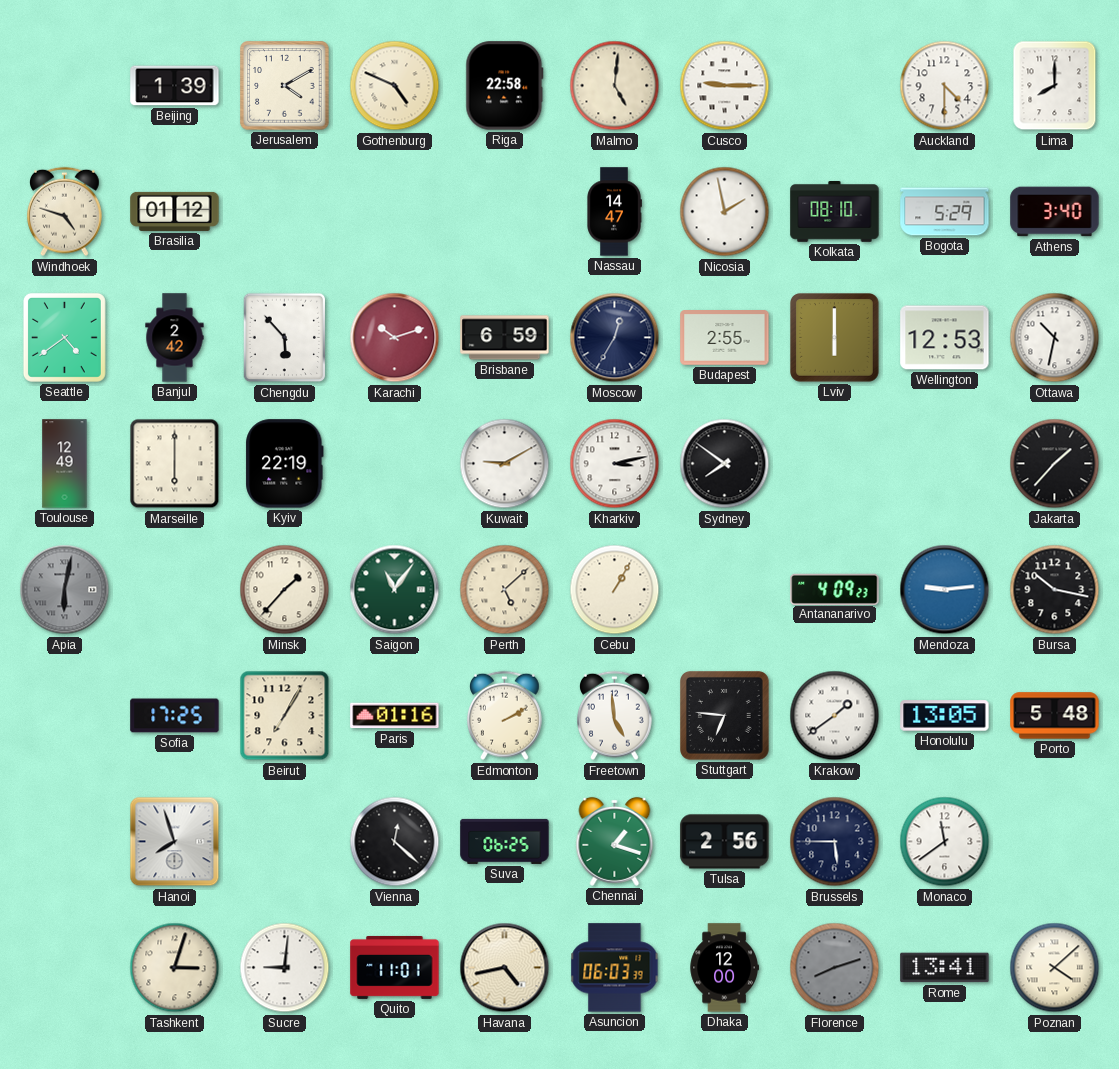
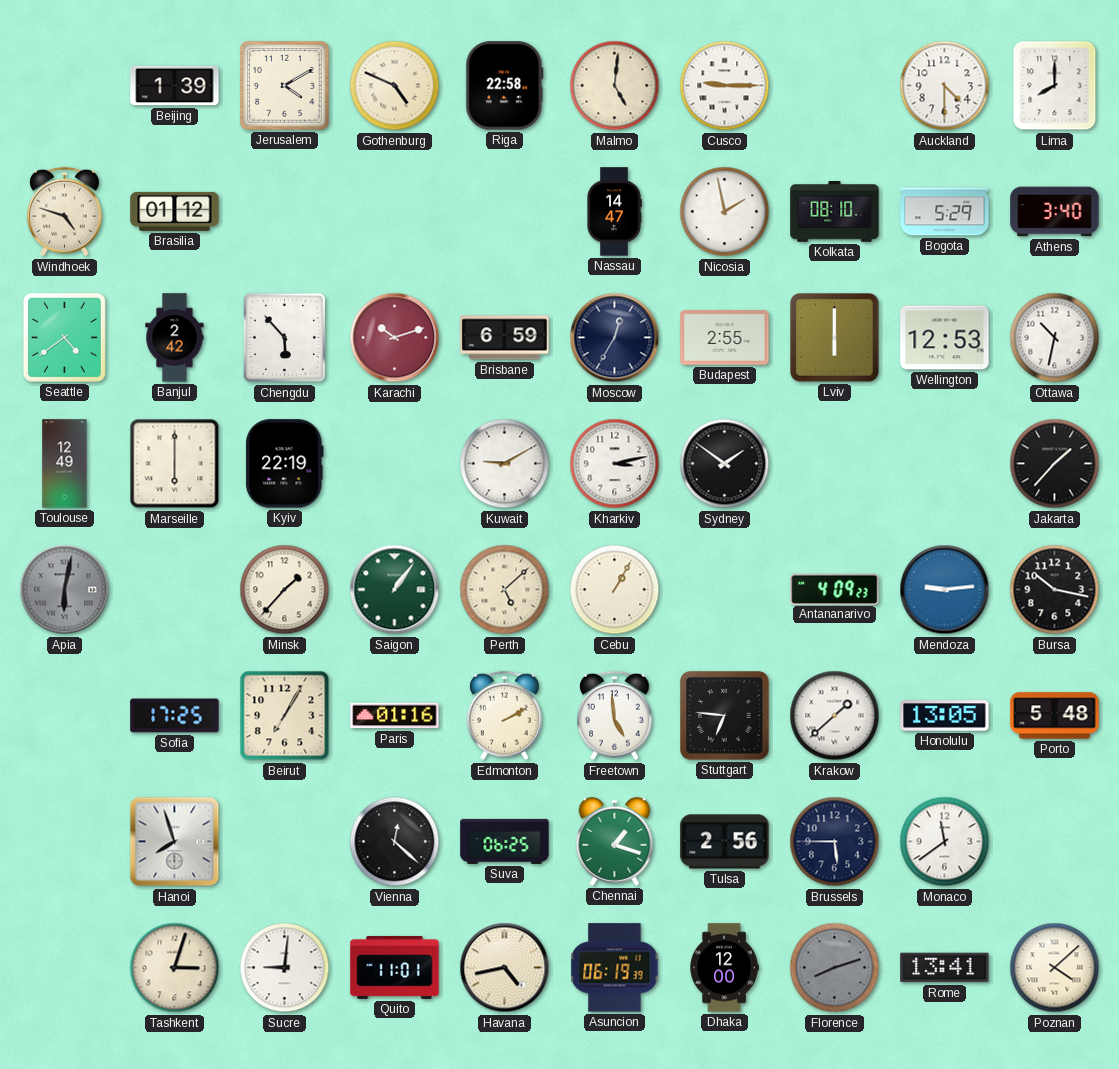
Sydney: 7:51 -> 1:51 (725, 464)
Saigon: 11:06 -> 1:06 (395, 590)
Krakow: 1:39 -> 1:38 (835, 716)
Asuncion: 06:03 -> 06:19 (615, 968)
